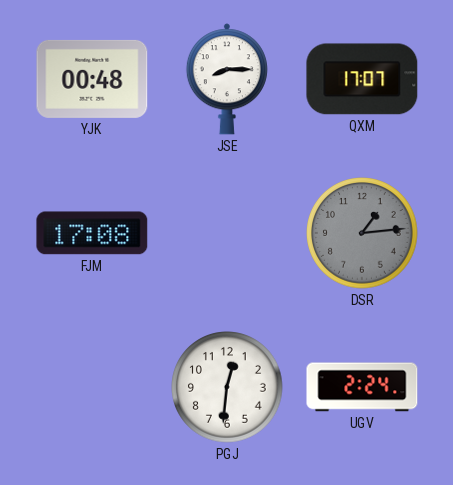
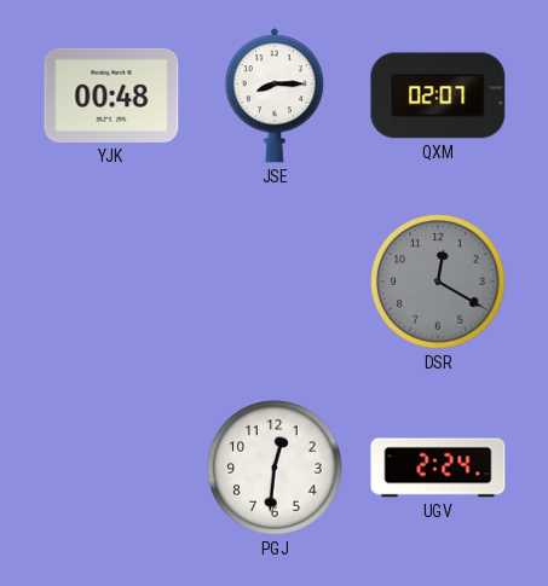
QXM: 17:07 -> 02:07 (438, 95)
FJM: 17:08 -> none (92, 233)
DSR: 1:14 -> 12:20 (438, 282)
